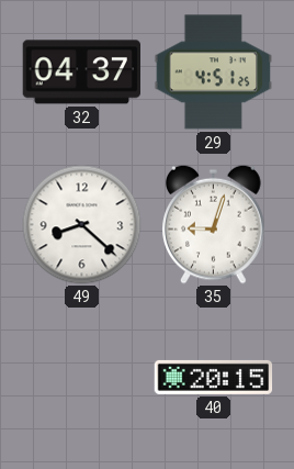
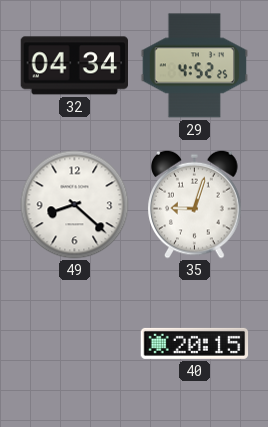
32: 04:37 -> 04:34 (74, 66)
29: 4:51 -> 4:52 (195, 66)
